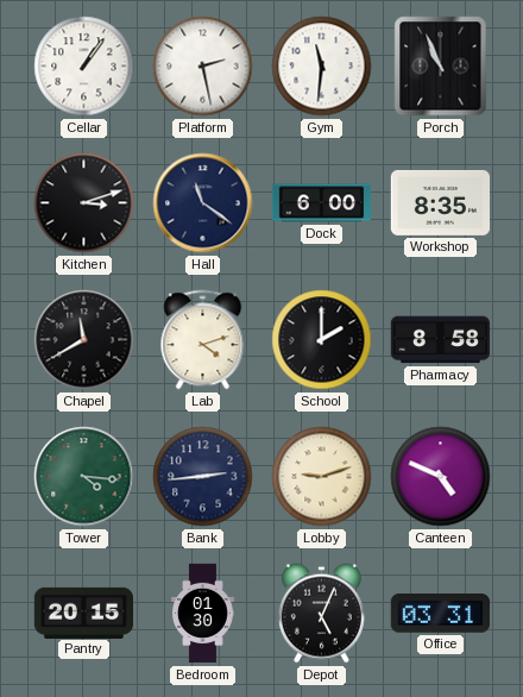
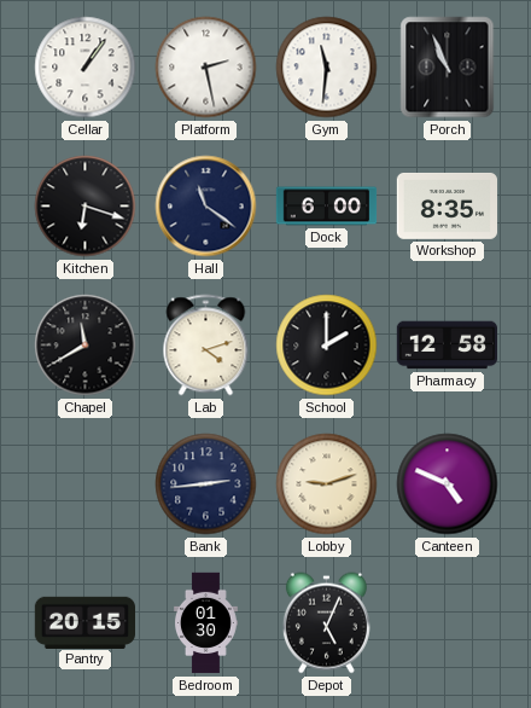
Kitchen: 3:12 -> 6:18 (86, 207)
Pharmacy: 8:58 -> 12:58 (447, 346)
Tower: 4:16 -> none (84, 477)
Office: 03:31 -> none (440, 614)
